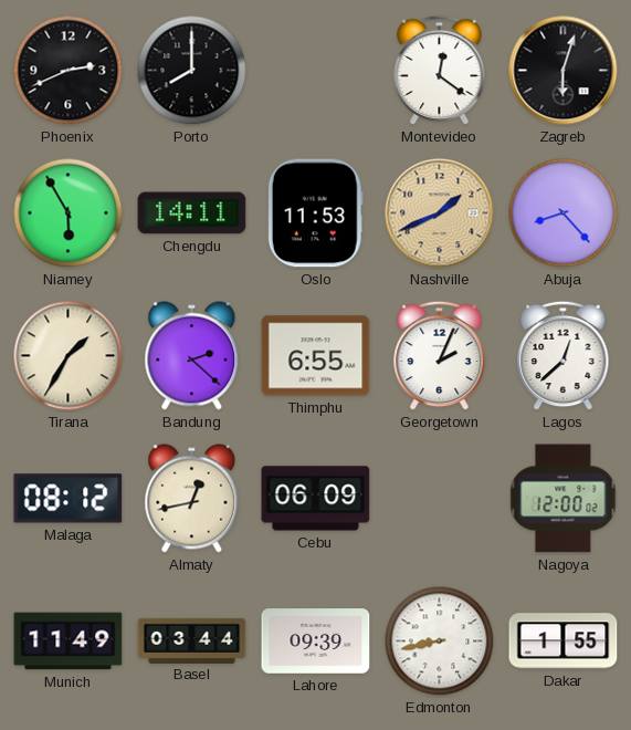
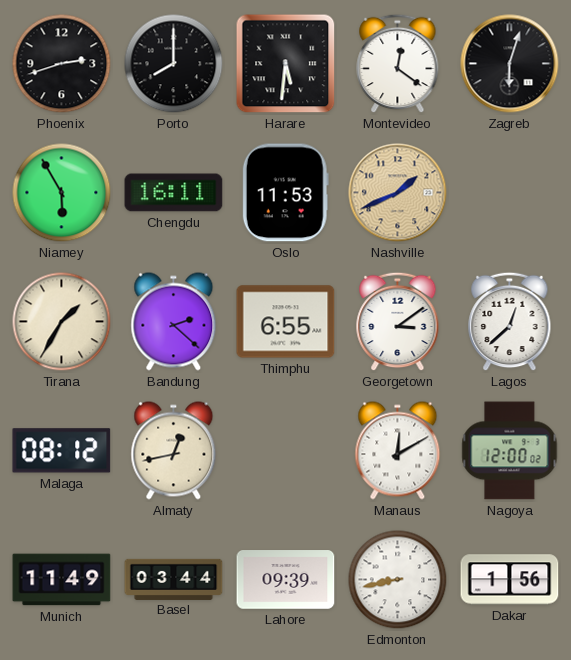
Phoenix: 2:41 -> 2:42 (62, 64)
Harare: none -> 5:31 (286, 64)
Chengdu: 14:11 -> 16:11 (174, 193)
Abuja: 8:23 -> none (564, 213)
Georgetown: 2:04 -> 3:09 (398, 322)
Cebu: 06:09 -> none (316, 499)
Manaus: none -> 12:10 (398, 451)
Dakar: 1:55 -> 1:56 (510, 580)
